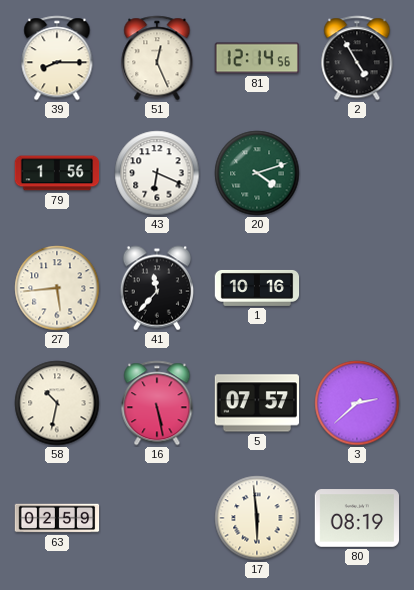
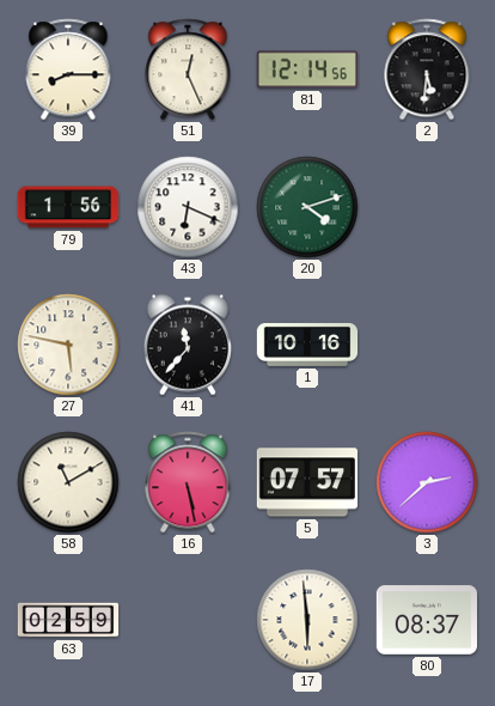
2: 4:55 -> 5:31 (427, 69)
27: 5:44 -> 5:47 (68, 345)
58: 10:32 -> 11:10 (68, 482)
80: 08:19 -> 08:37 (427, 620)
